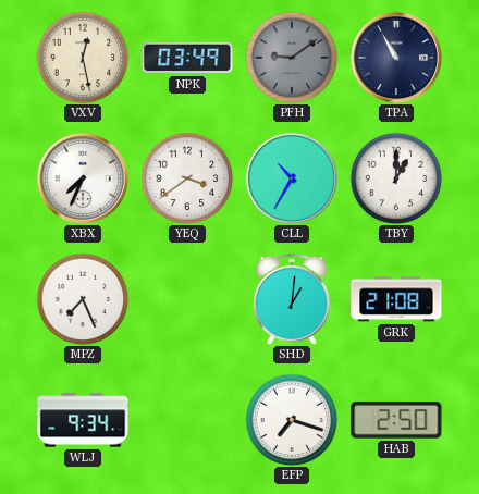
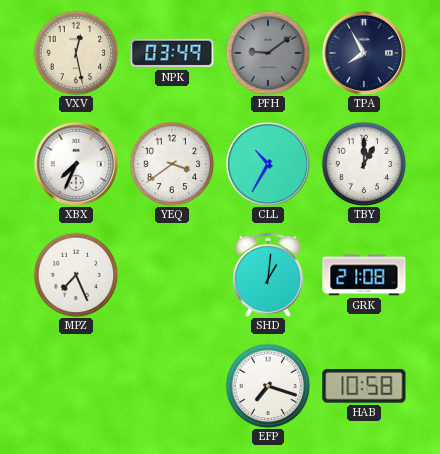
TPA: 10:55 -> 7:55 (364, 53)
WLJ: 9:34 -> none (83, 420)
HAB: 2:50 -> 10:58 (364, 386)
